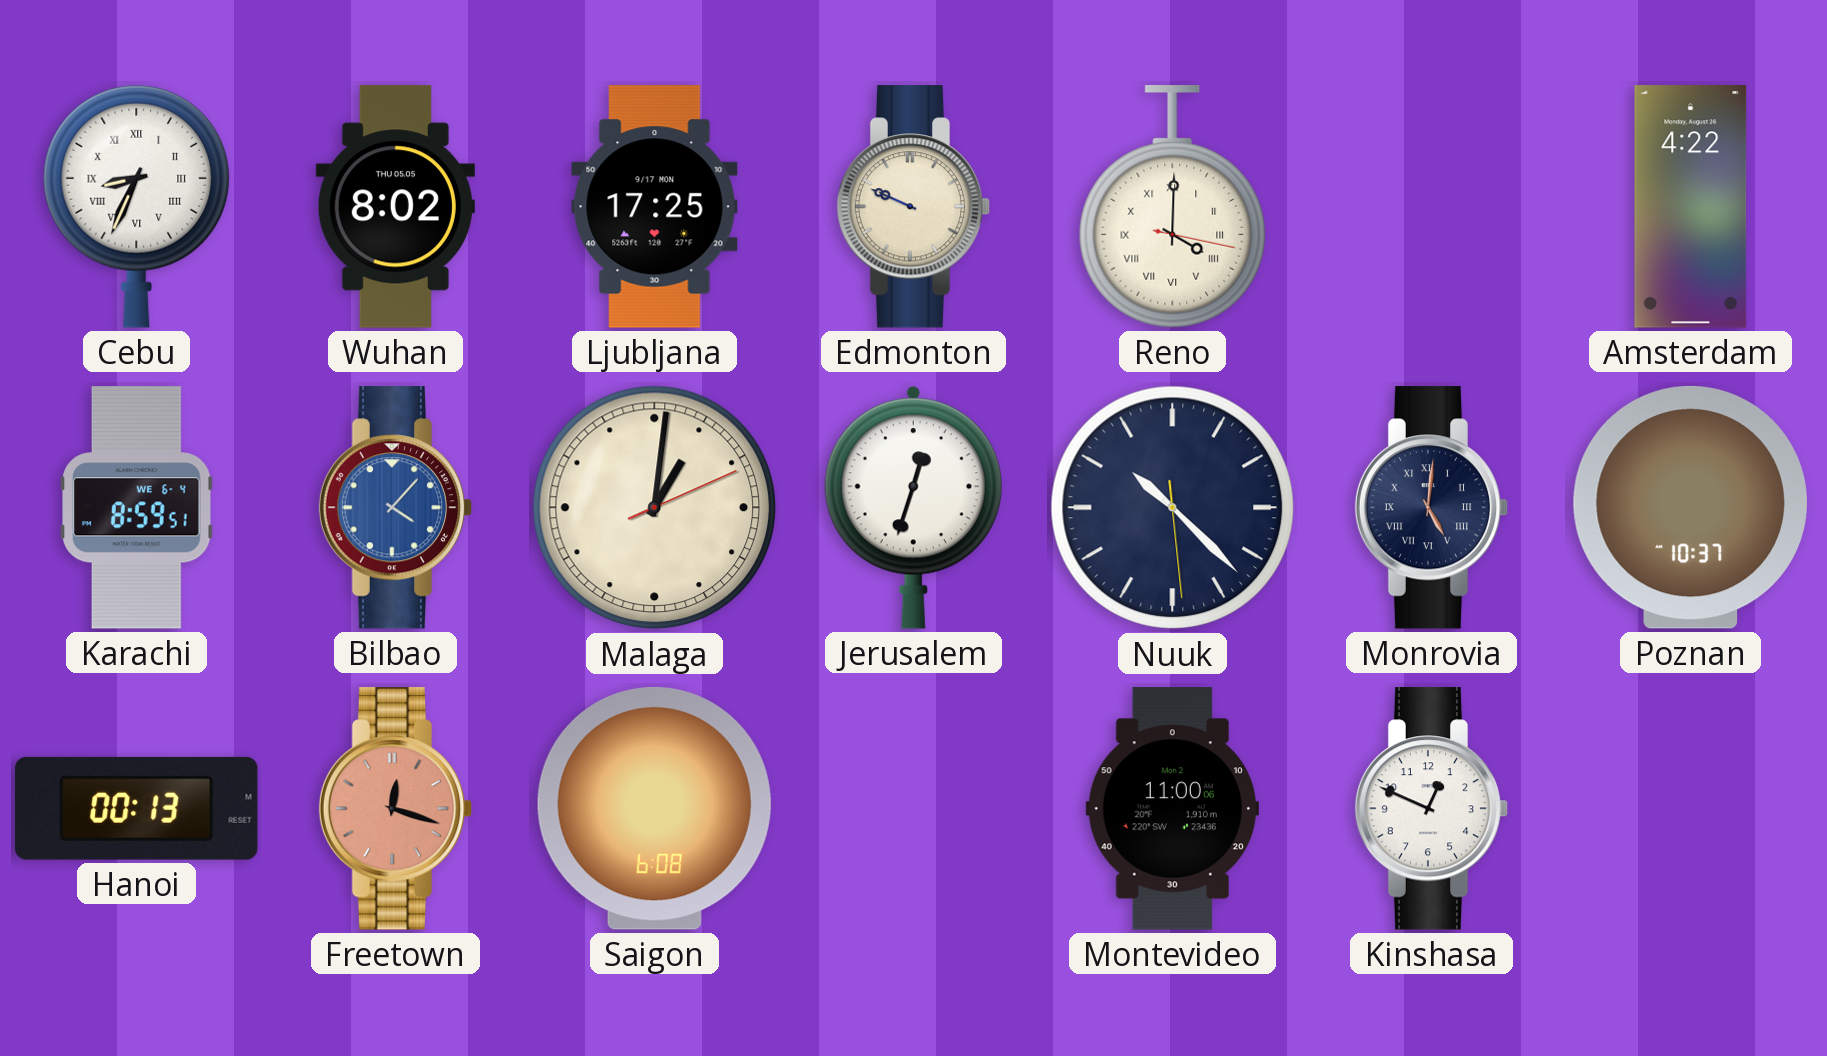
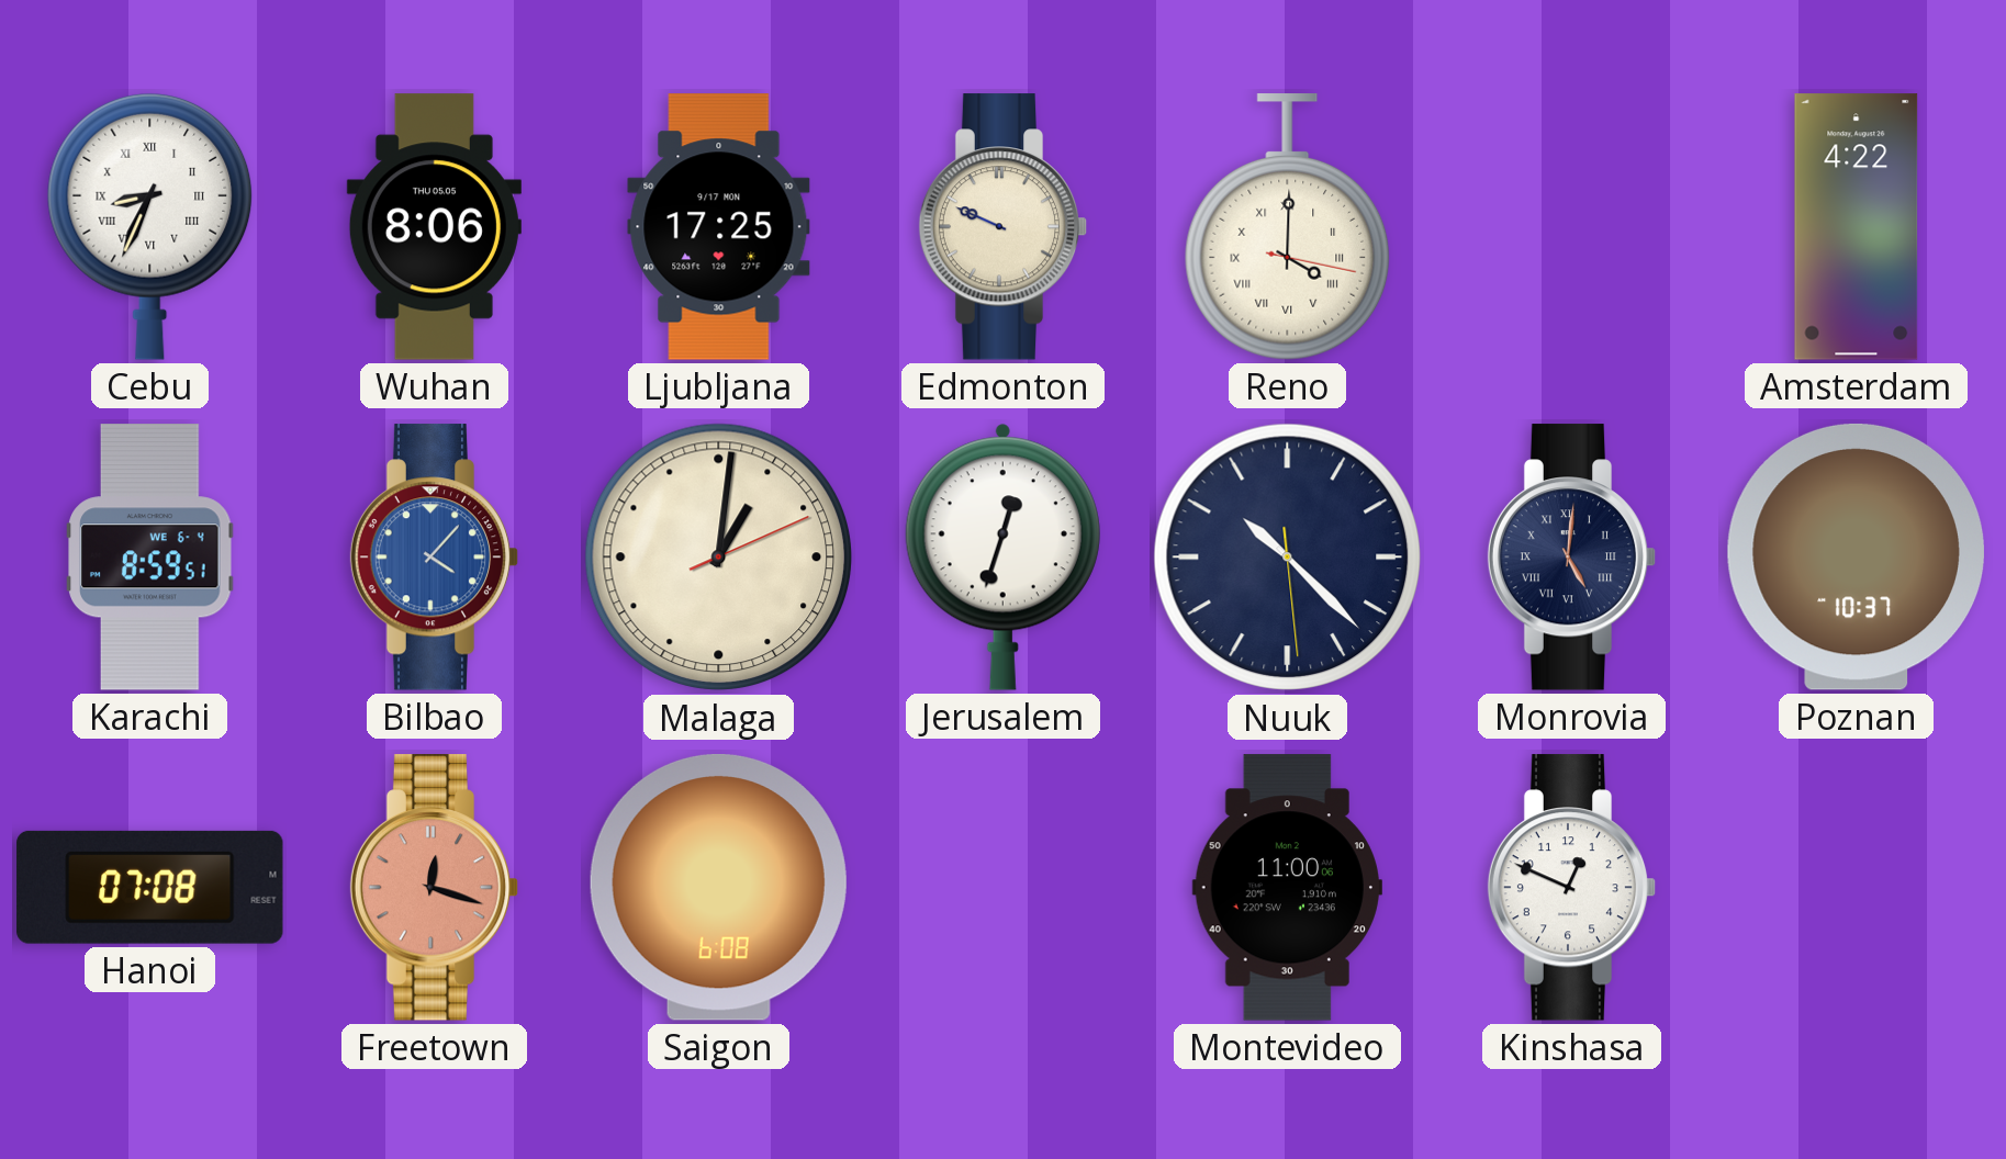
Wuhan: 8:02 -> 8:06 (434, 227)
Hanoi: 00:13 -> 07:08 (150, 887)
